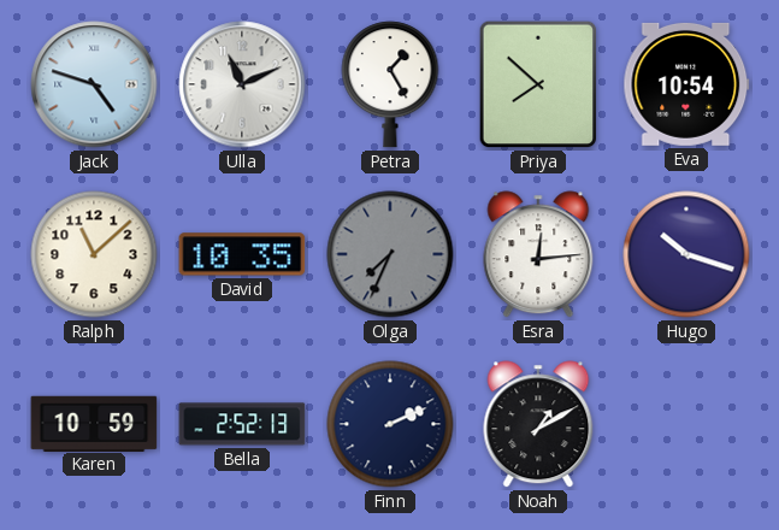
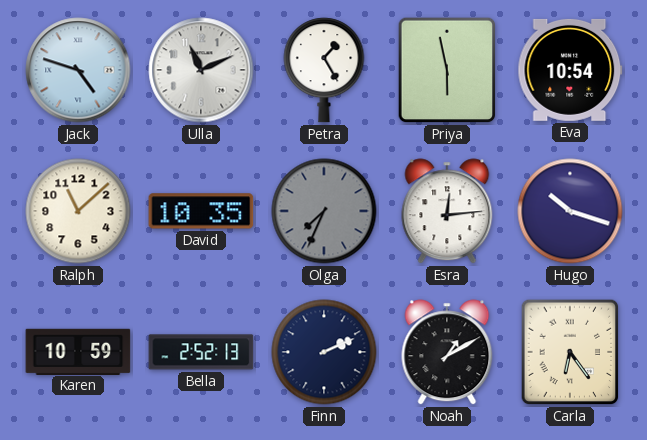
Priya: 7:52 -> 5:58 (447, 70)
Carla: none -> 6:24 (570, 352)
